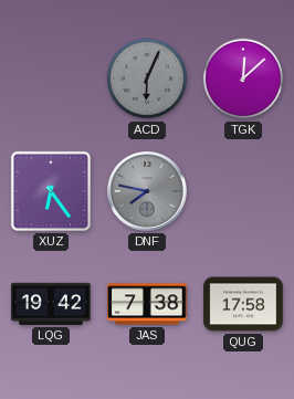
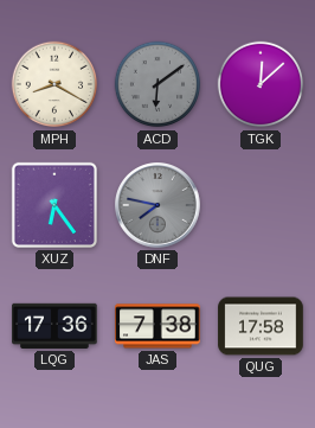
MPH: none -> 8:20 (54, 84)
ACD: 6:04 -> 6:09 (157, 84)
LQG: 19:42 -> 17:36 (54, 326)
